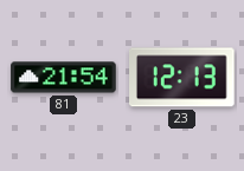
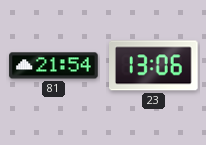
23: 12:13 -> 13:06 (154, 66)
